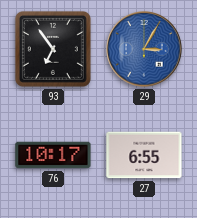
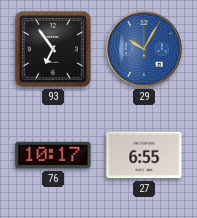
29: 3:05 -> 10:05 (144, 49)
